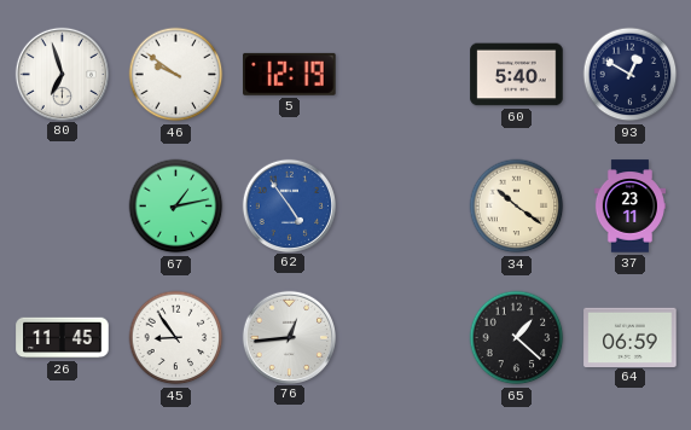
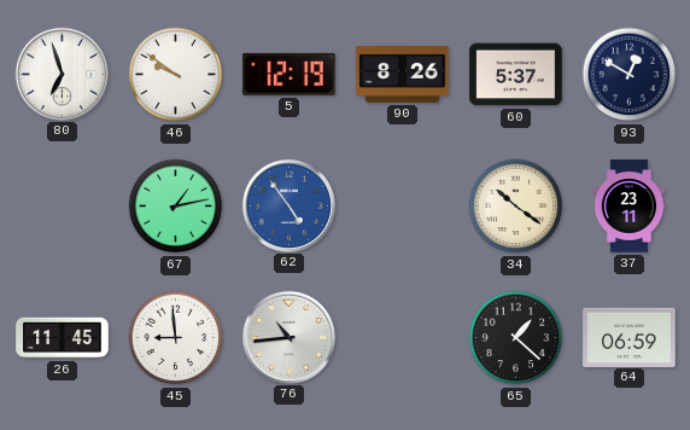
90: none -> 8:26 (403, 74)
60: 5:40 -> 5:37 (516, 75)
45: 8:54 -> 8:59 (176, 338)
76: 12:44 -> 10:44 (288, 337)
